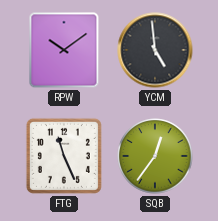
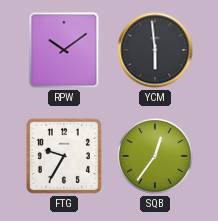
YCM: 4:59 -> 5:59 (155, 50)
FTG: 11:26 -> 9:35 (64, 156)
